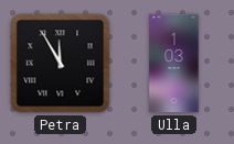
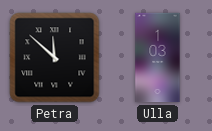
Petra: 11:55 -> 11:52 (55, 58)
